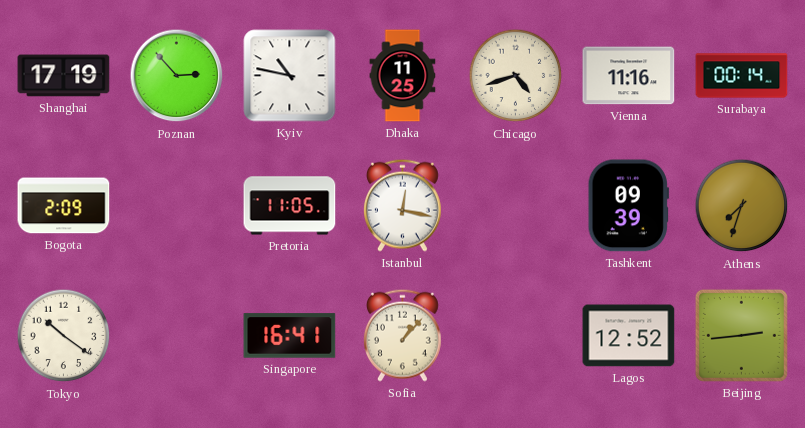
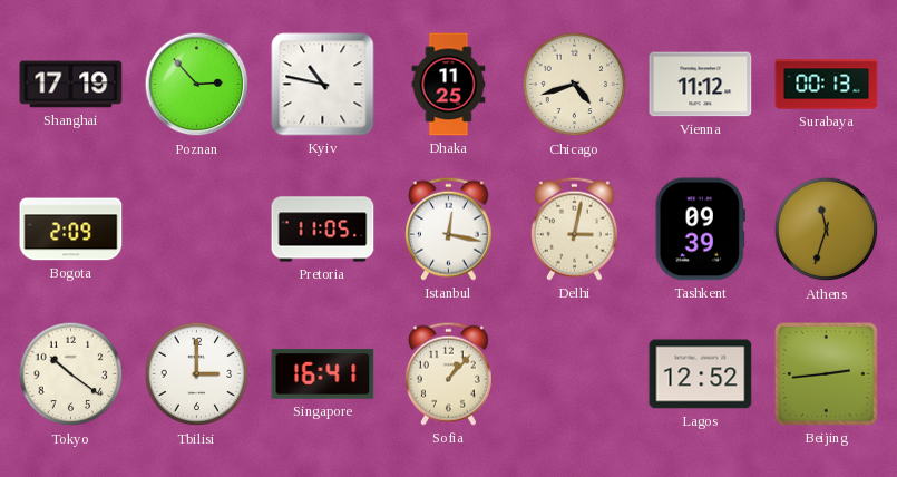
Vienna: 11:16 -> 11:12 (701, 85)
Surabaya: 00:14 -> 00:13 (827, 85)
Delhi: none -> 3:02 (574, 228)
Athens: 7:33 -> 11:33 (827, 230)
Tbilisi: none -> 3:00 (197, 374)
